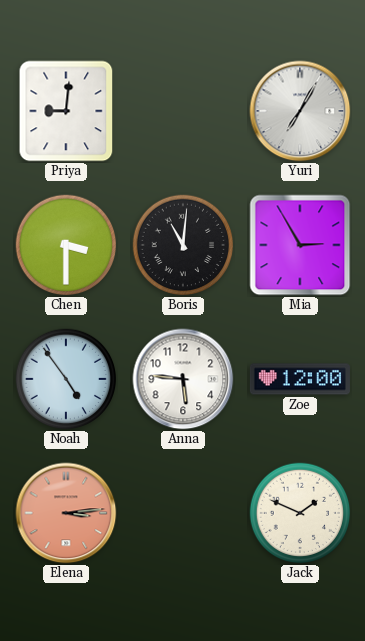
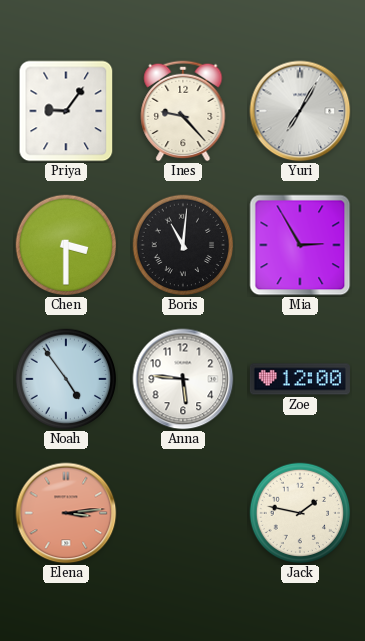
Priya: 9:01 -> 9:06 (66, 111)
Ines: none -> 9:23 (183, 111)
Jack: 1:49 -> 1:47 (300, 513)
